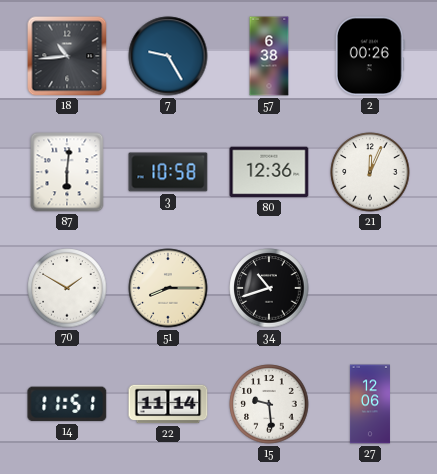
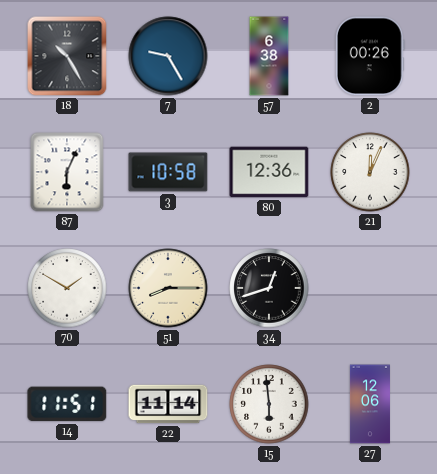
18: 10:44 -> 10:25 (67, 56)
87: 6:01 -> 6:04 (67, 172)
34: 10:42 -> 12:42 (269, 288)
15: 9:29 -> 5:59 (269, 404)
